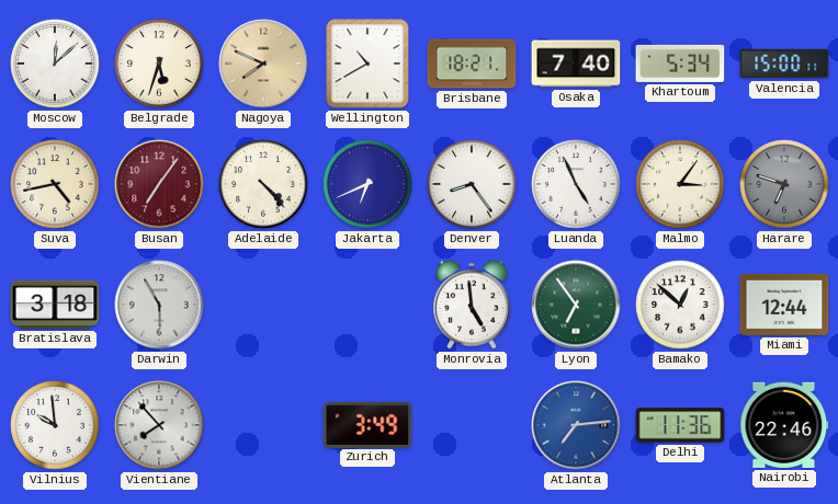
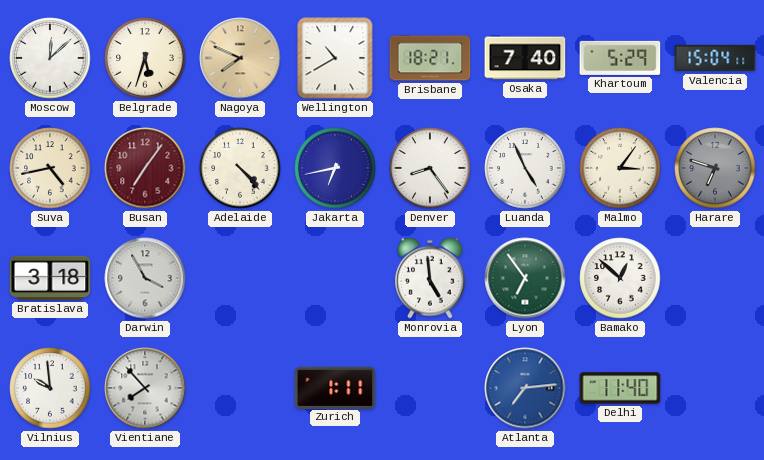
Khartoum: 5:34 -> 5:29 (620, 58)
Valencia: 15:00 -> 15:04 (715, 58)
Jakarta: 6:41 -> 6:43 (335, 168)
Darwin: 5:55 -> 3:55 (145, 278)
Miami: 12:44 -> none (784, 305)
Zurich: 3:49 -> 1:11 (335, 387)
Delhi: 11:36 -> 11:40 (620, 388)
Nairobi: 22:46 -> none (784, 425)
